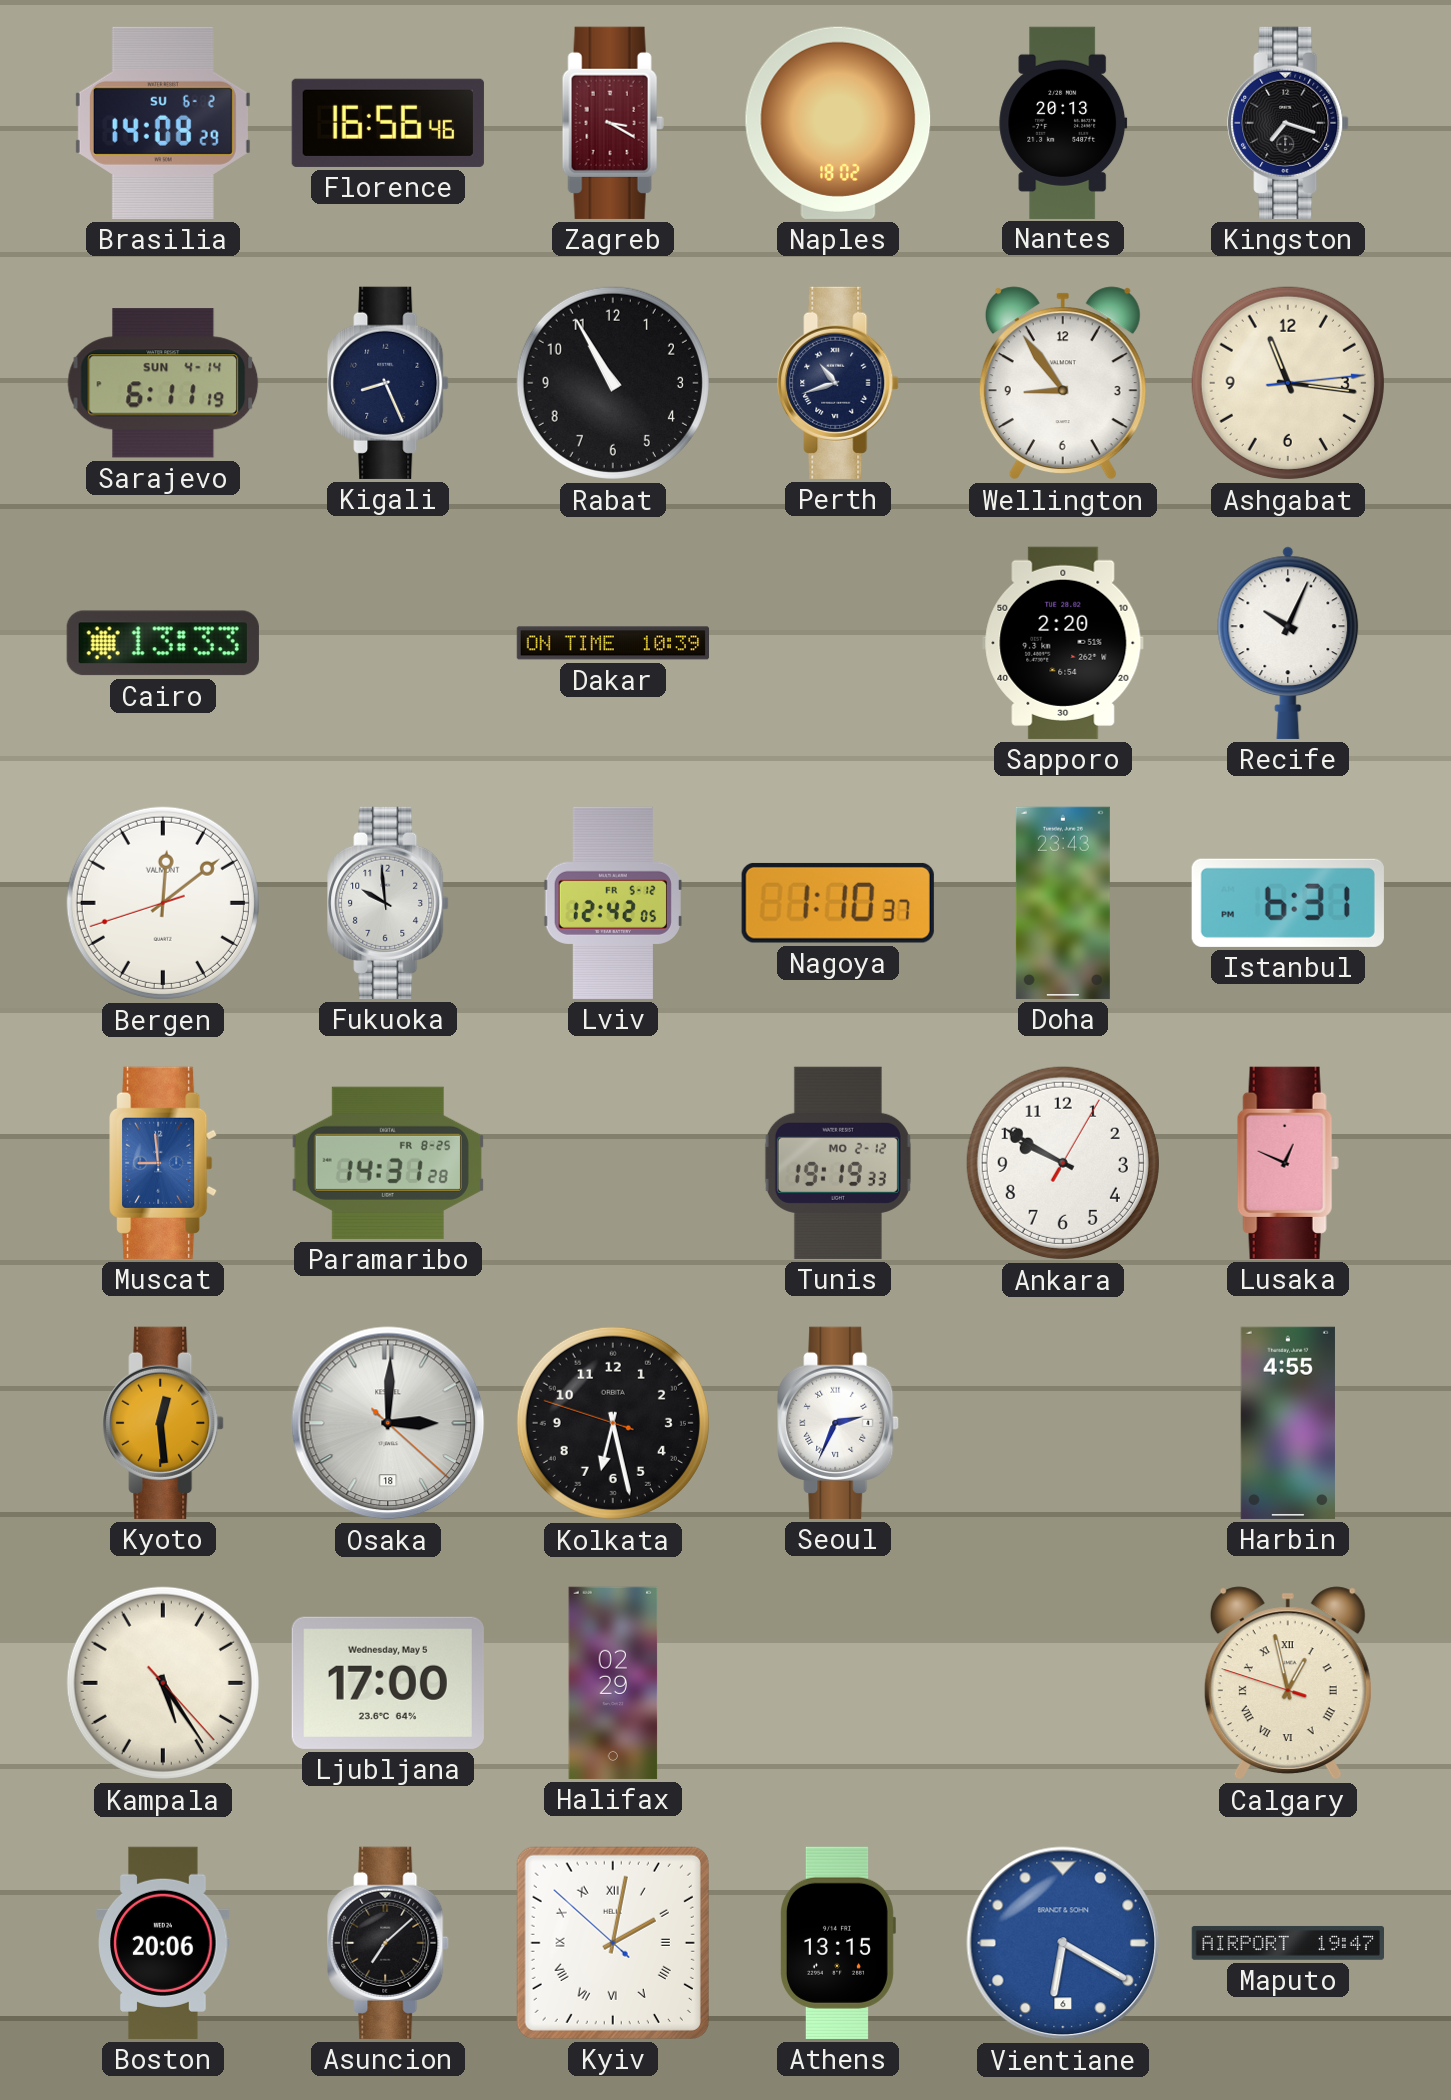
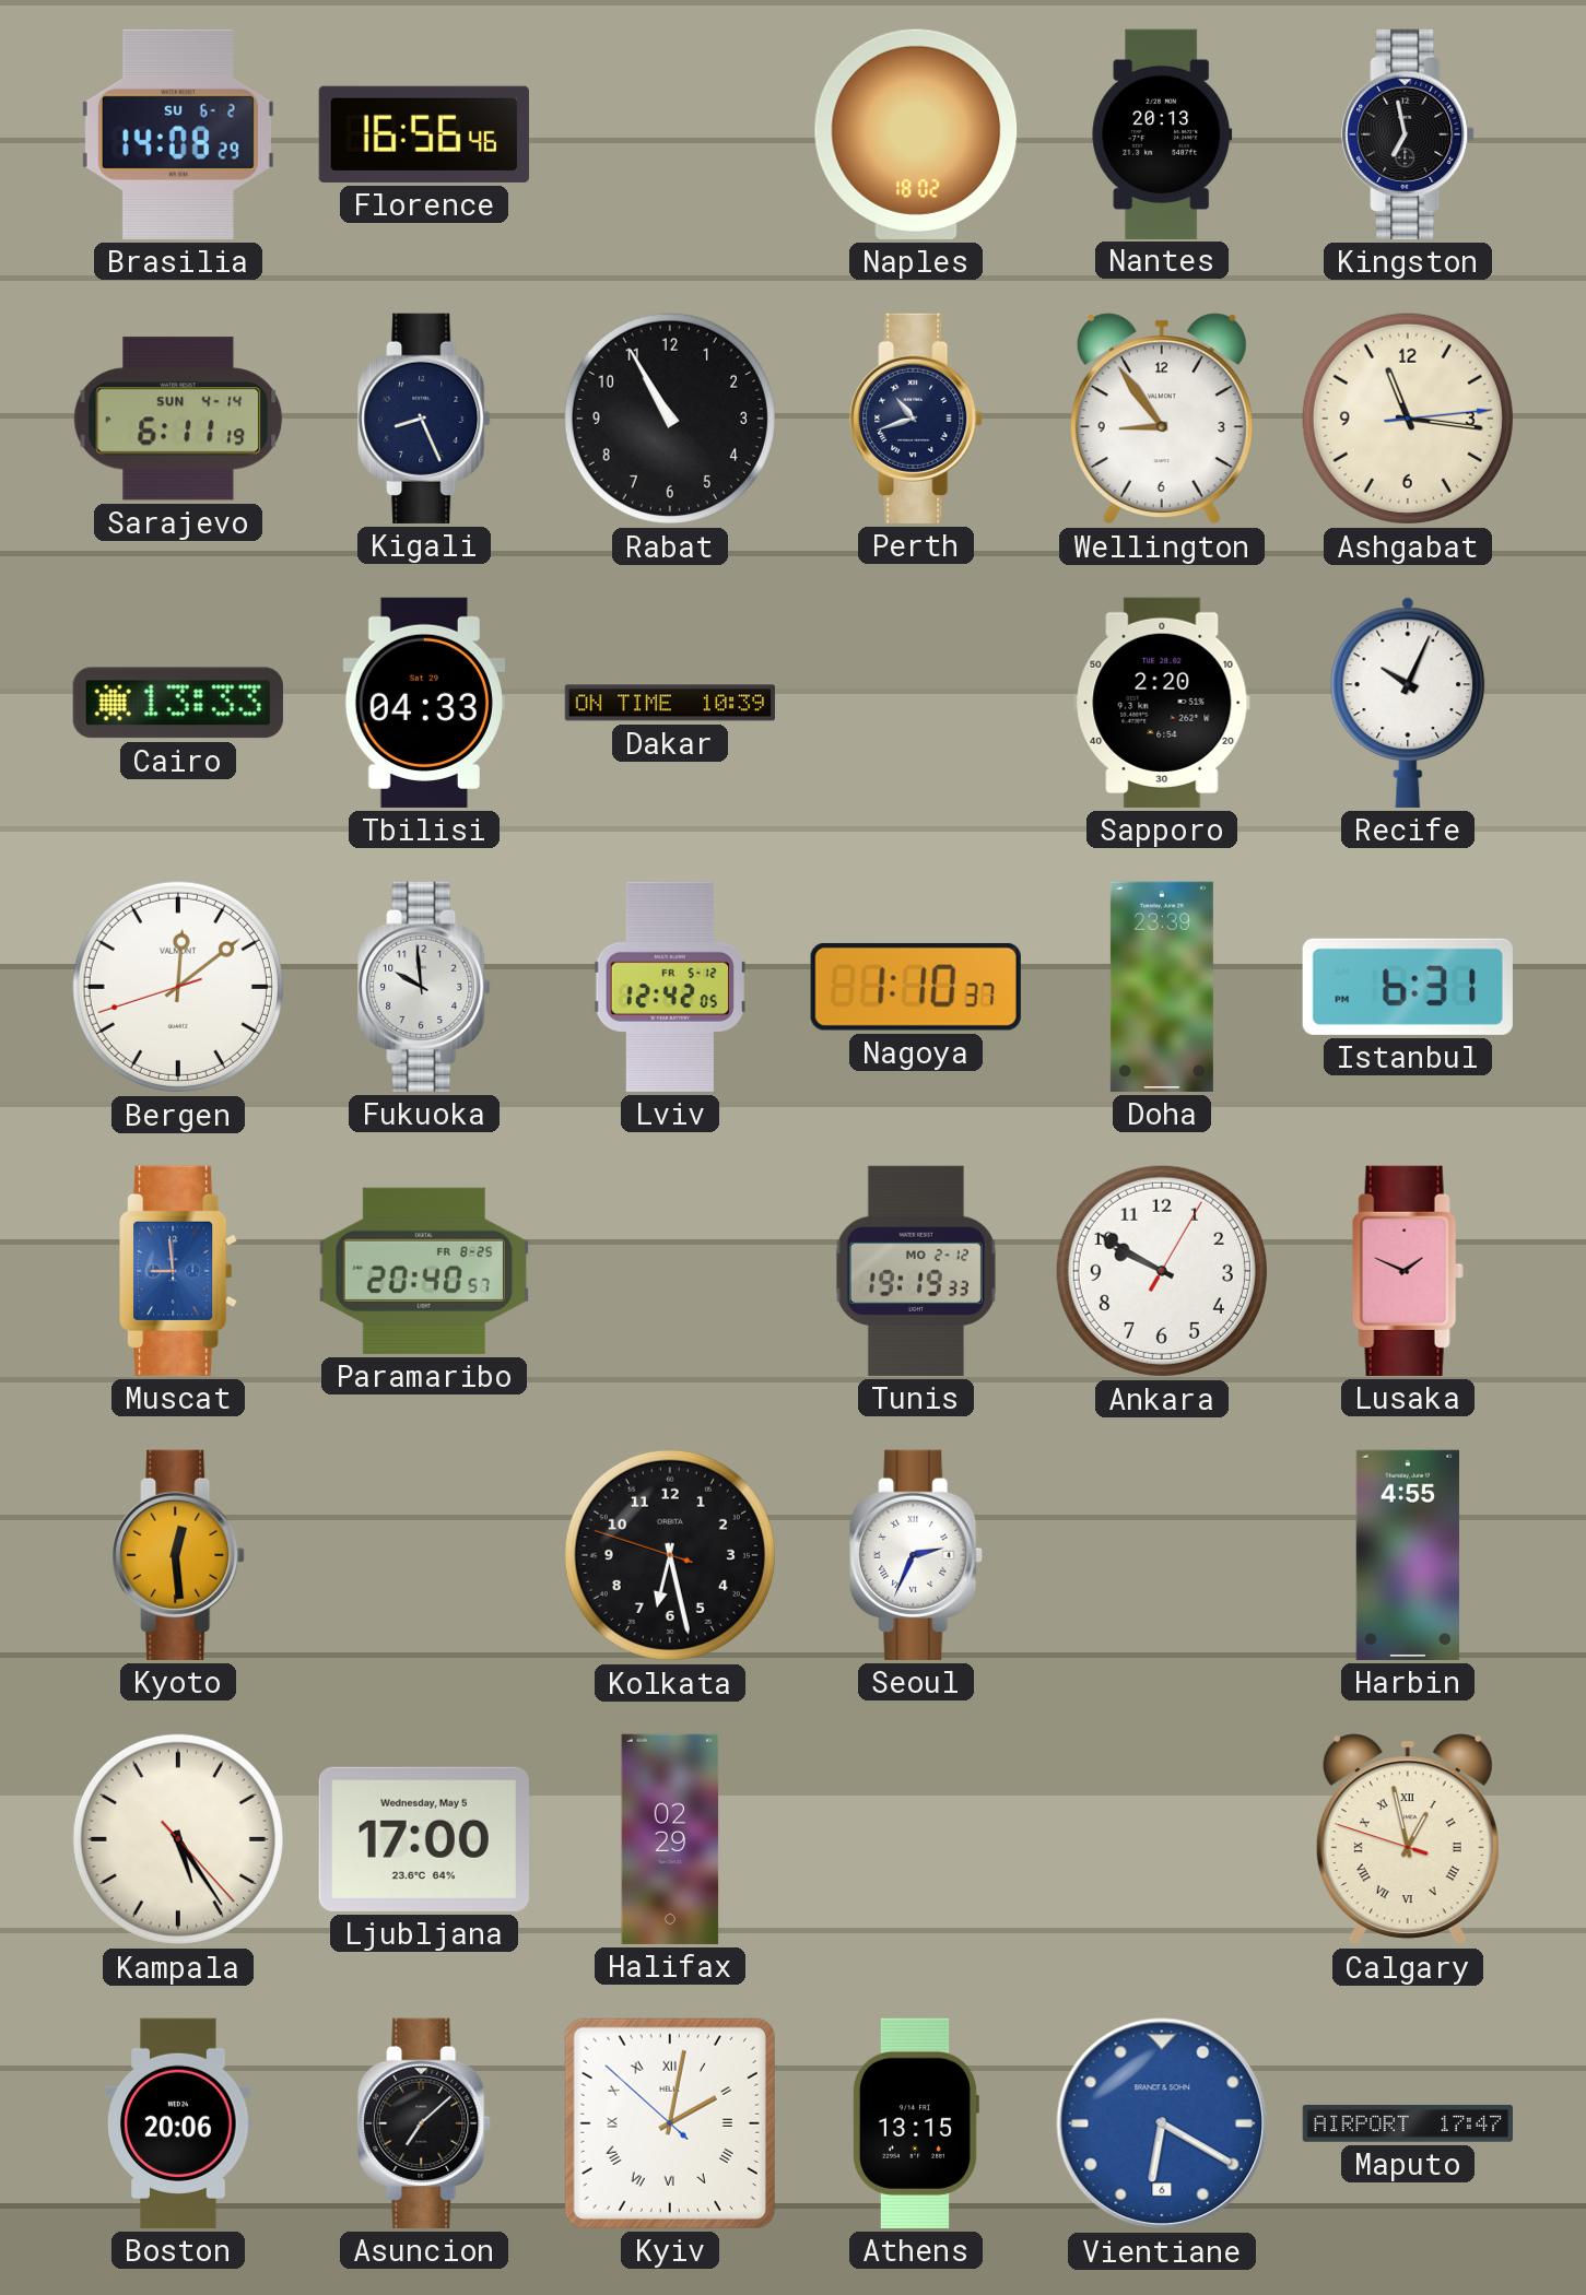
Zagreb: 3:20 -> none (613, 123)
Kingston: 7:18 -> 6:58 (1408, 134)
Tbilisi: none -> 04:33 (424, 703)
Doha: 23:43 -> 23:39 (1162, 987)
Paramaribo: 14:31 -> 20:40 (424, 1271)
Lusaka: 12:49 -> 1:49 (1408, 1271)
Osaka: 3:00 -> none (388, 1423)
Maputo: 19:47 -> 17:47 (1407, 2123)
